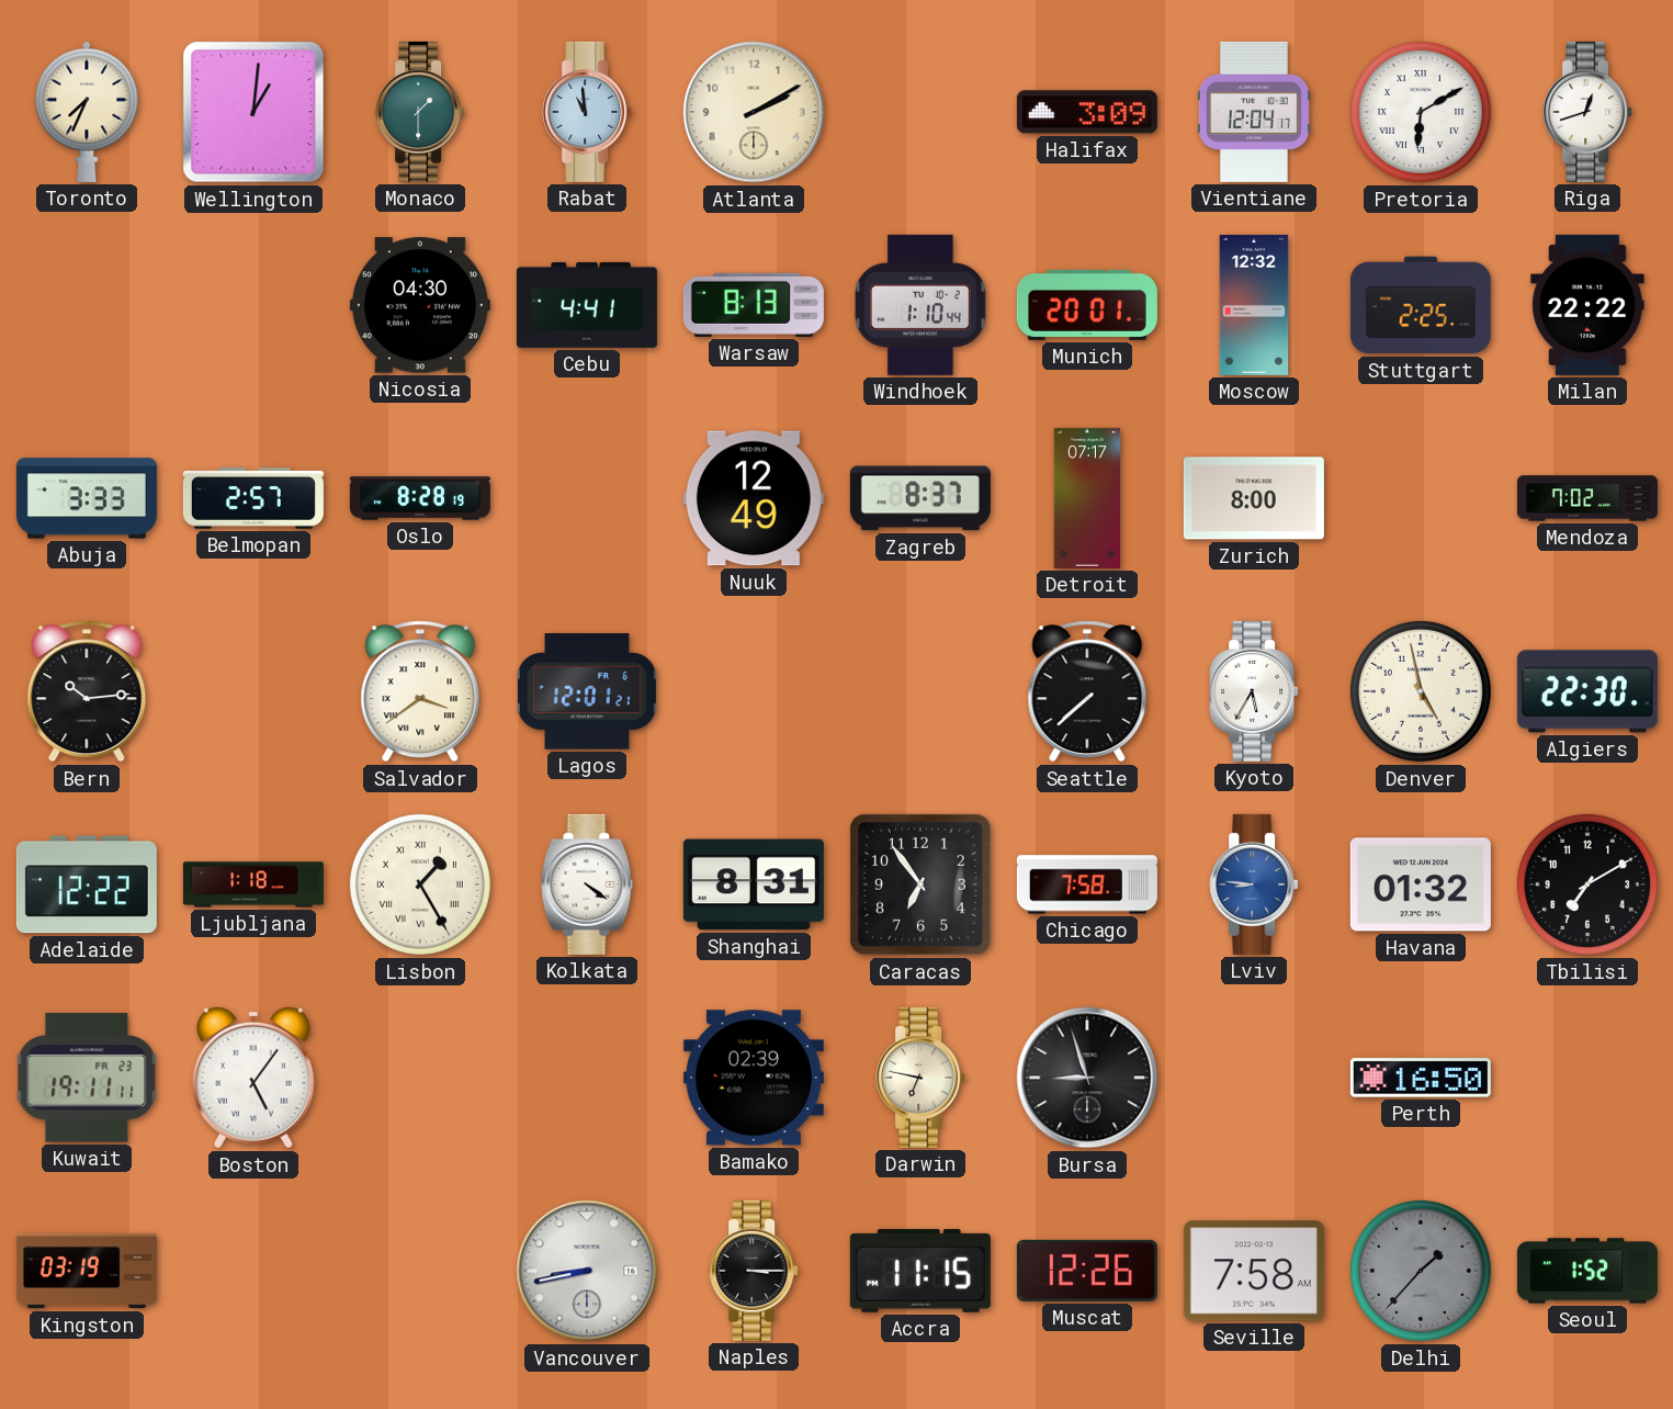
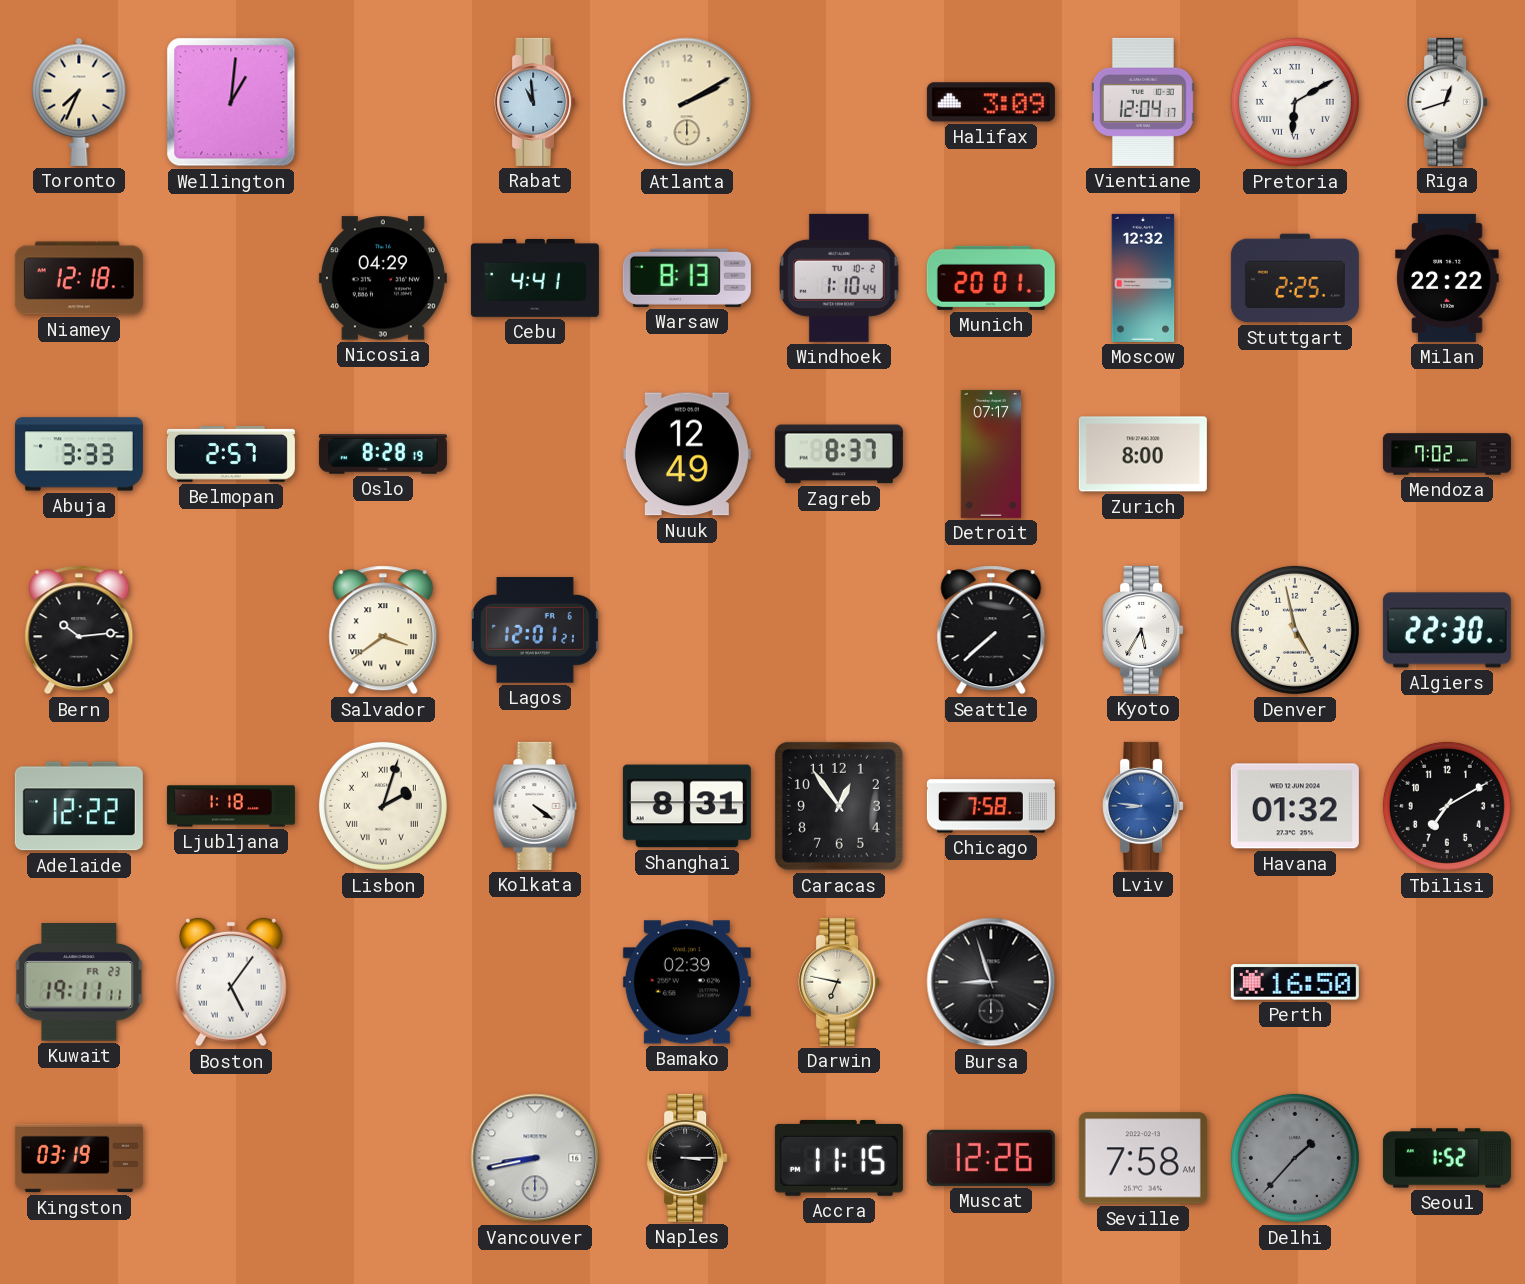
Monaco: 1:30 -> none (420, 112)
Niamey: none -> 12:18 (79, 278)
Nicosia: 04:30 -> 04:29 (383, 278)
Lisbon: 1:25 -> 2:03 (383, 806)
Caracas: 6:54 -> 12:54 (839, 806)
